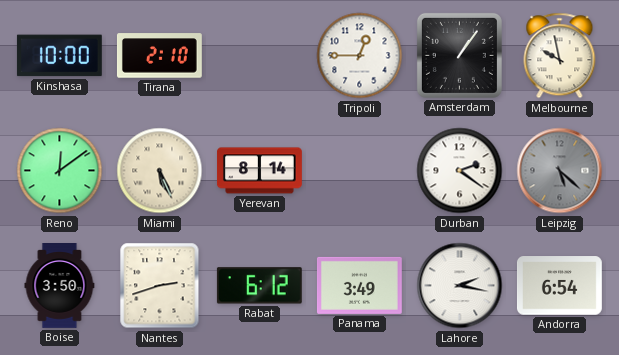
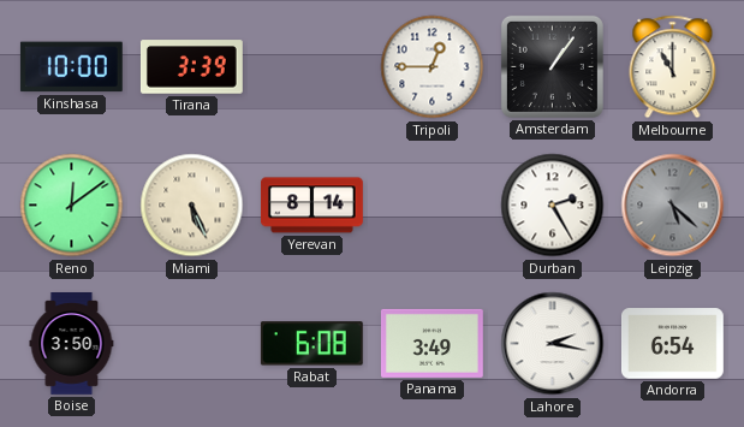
Tirana: 2:10 -> 3:39 (191, 67)
Melbourne: 9:58 -> 11:00 (673, 67)
Durban: 2:21 -> 2:25 (553, 206)
Nantes: 2:42 -> none (160, 286)
Rabat: 6:12 -> 6:08 (311, 344)
